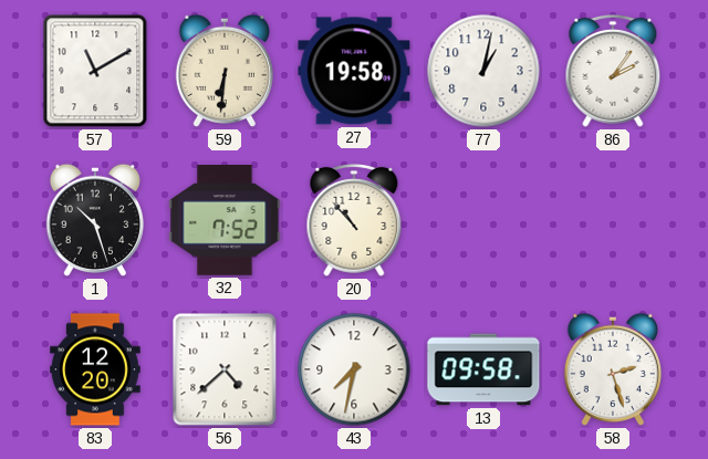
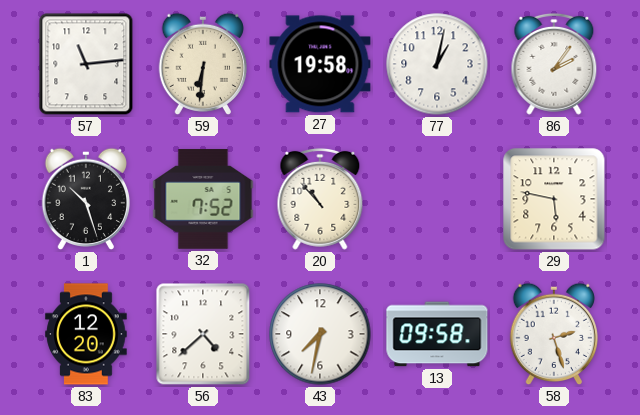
57: 11:10 -> 11:14 (86, 64)
29: none -> 5:47 (554, 199)
